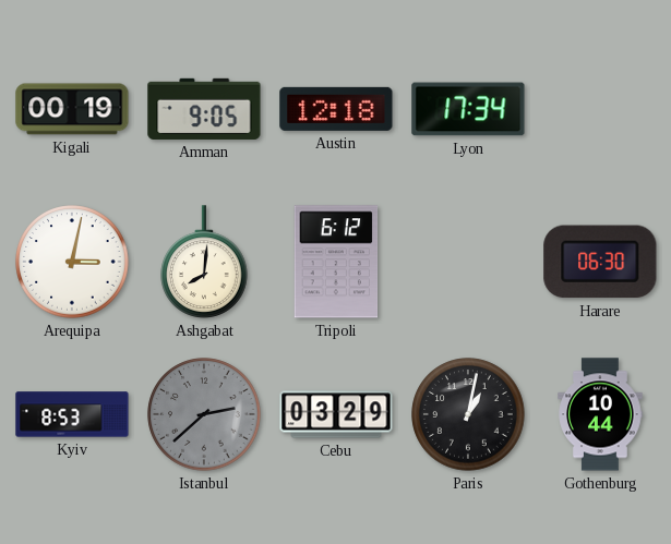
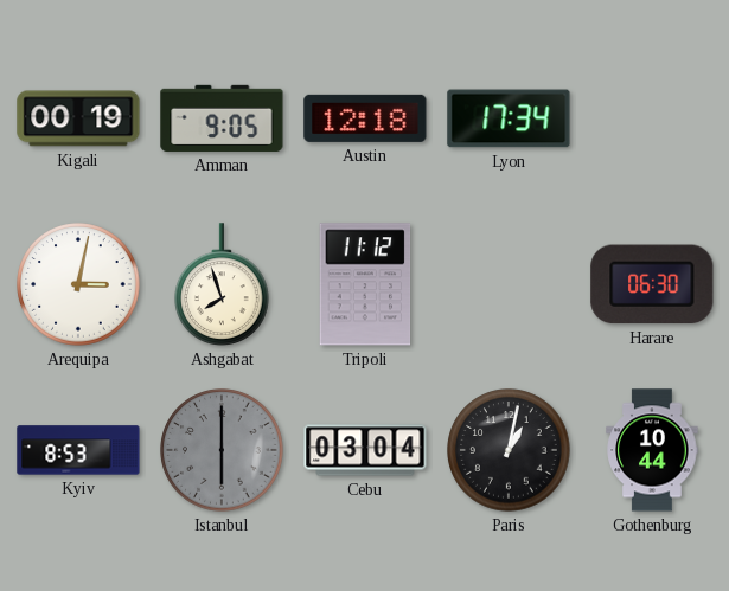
Ashgabat: 8:01 -> 7:57 (223, 284)
Tripoli: 6:12 -> 11:12 (365, 284)
Istanbul: 2:38 -> 6:00 (222, 450)
Cebu: 03:29 -> 03:04 (365, 450)
